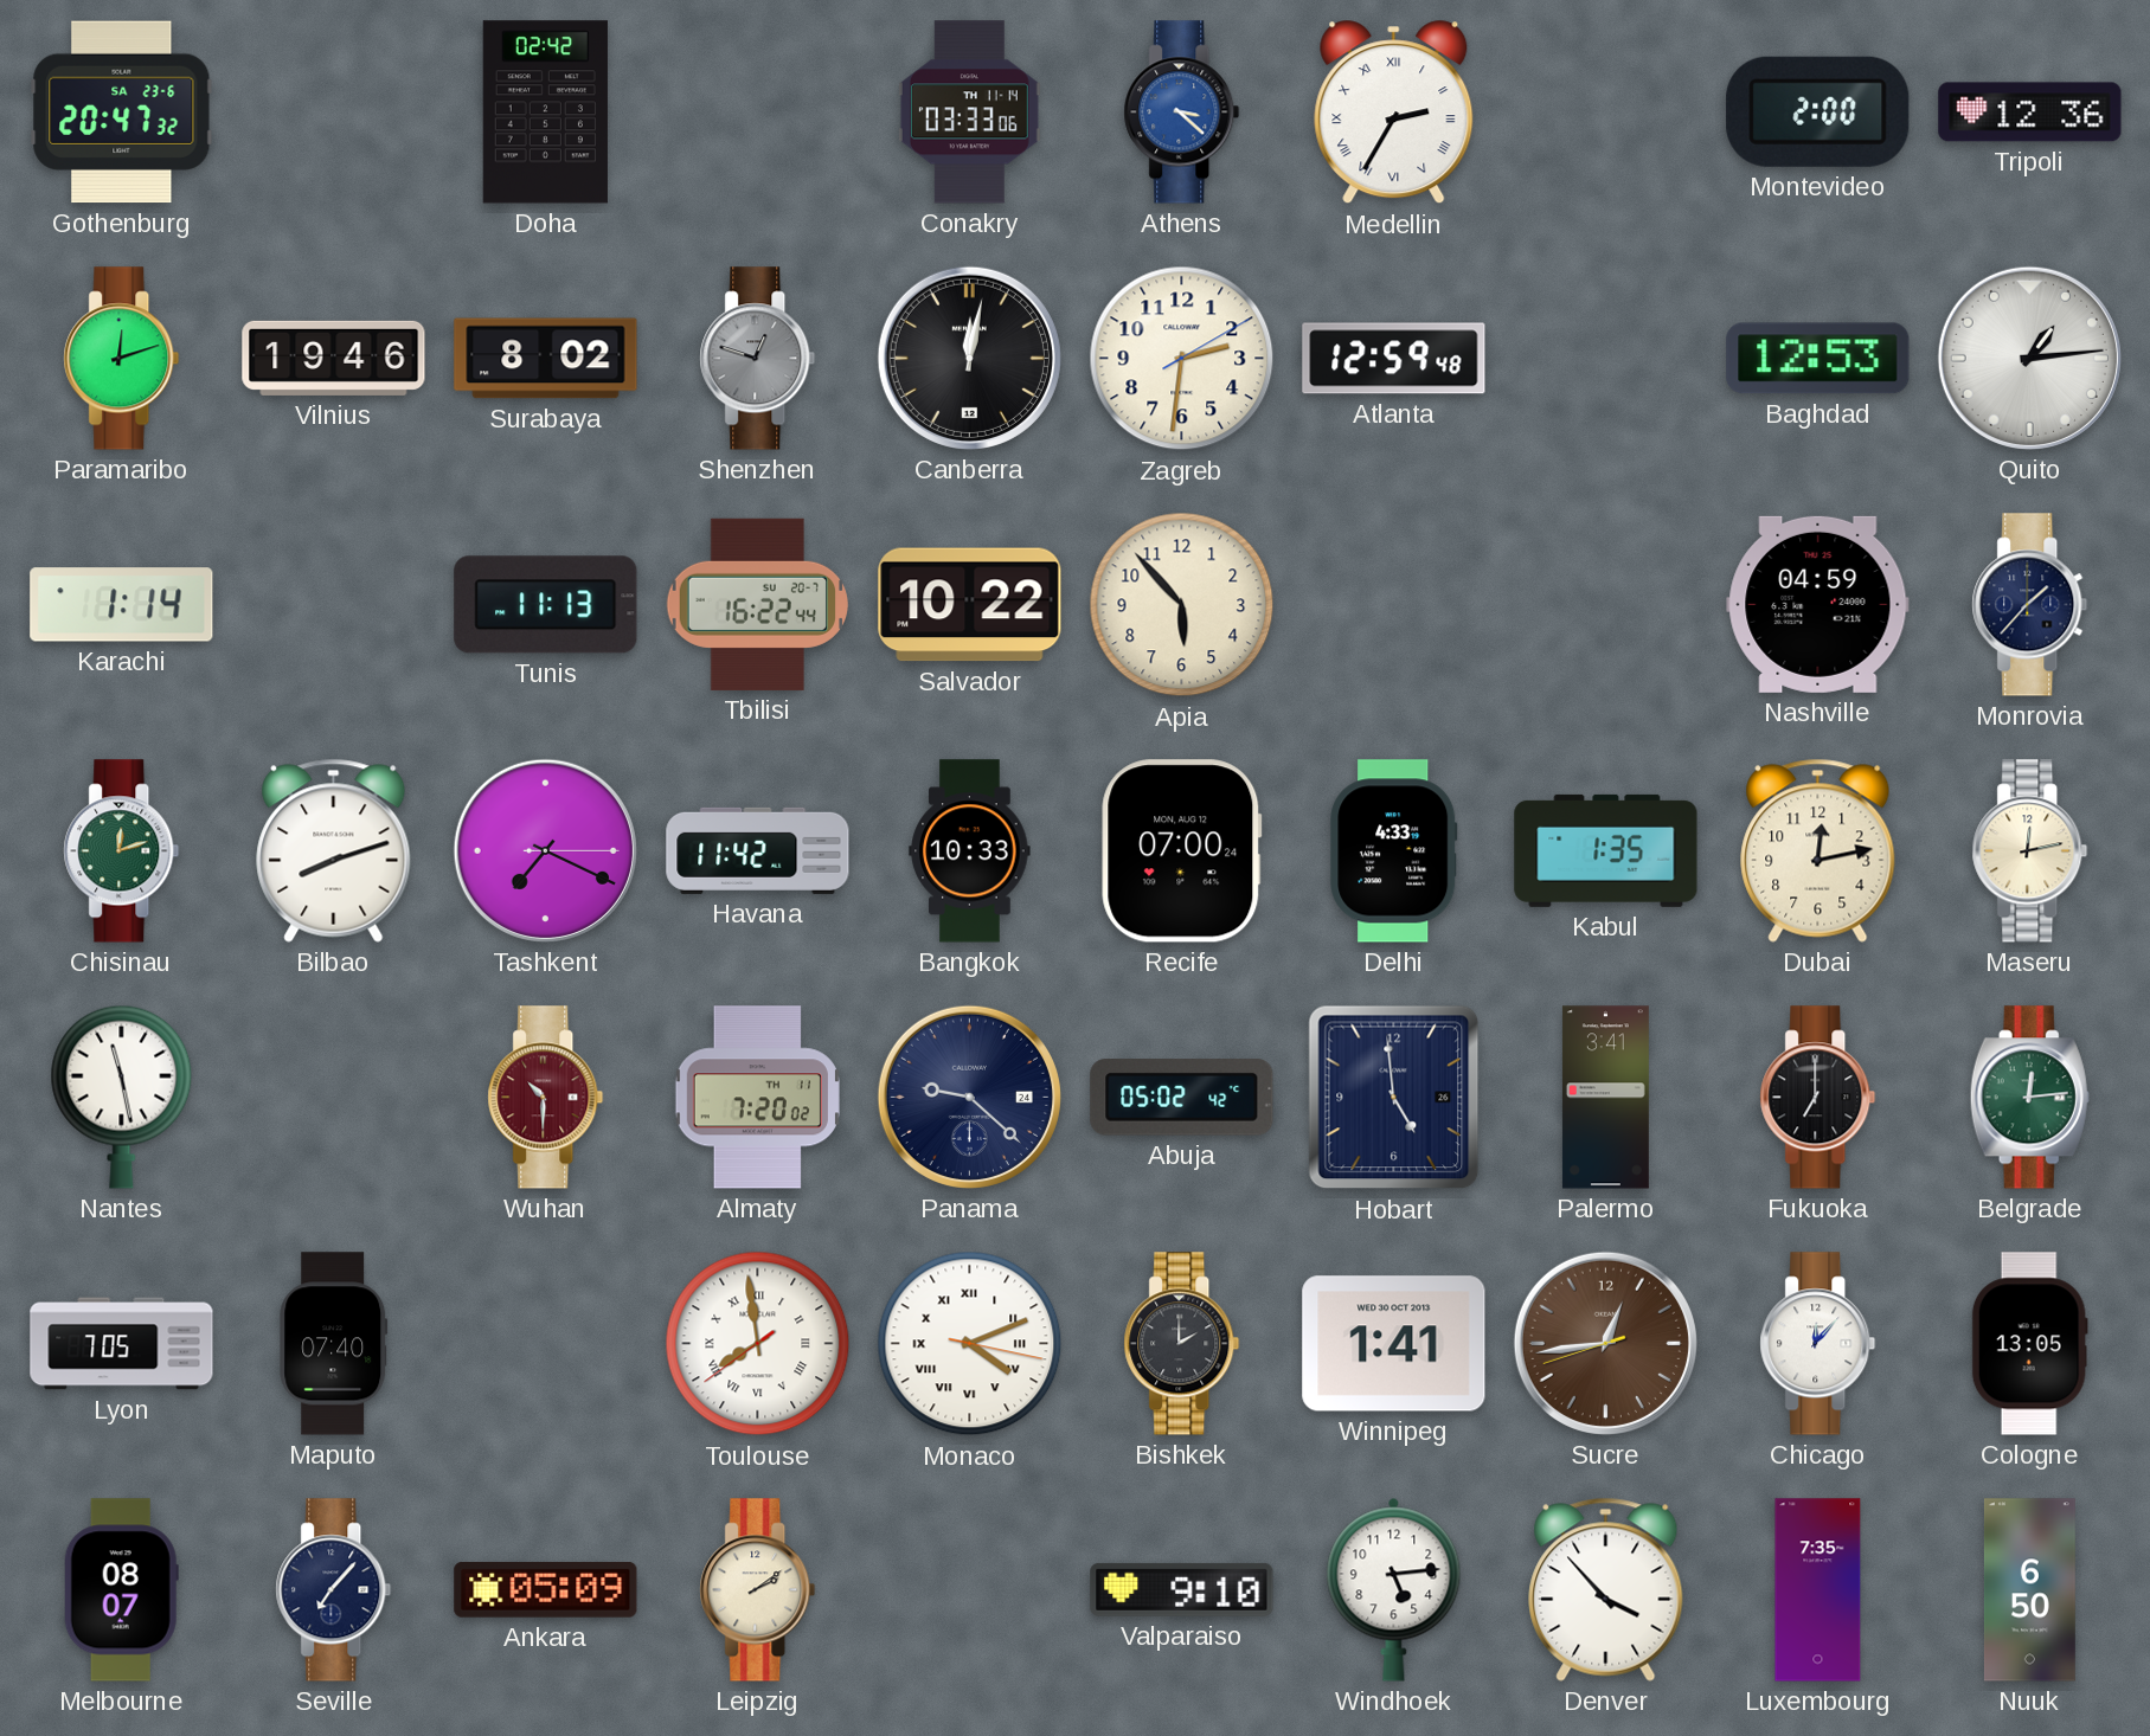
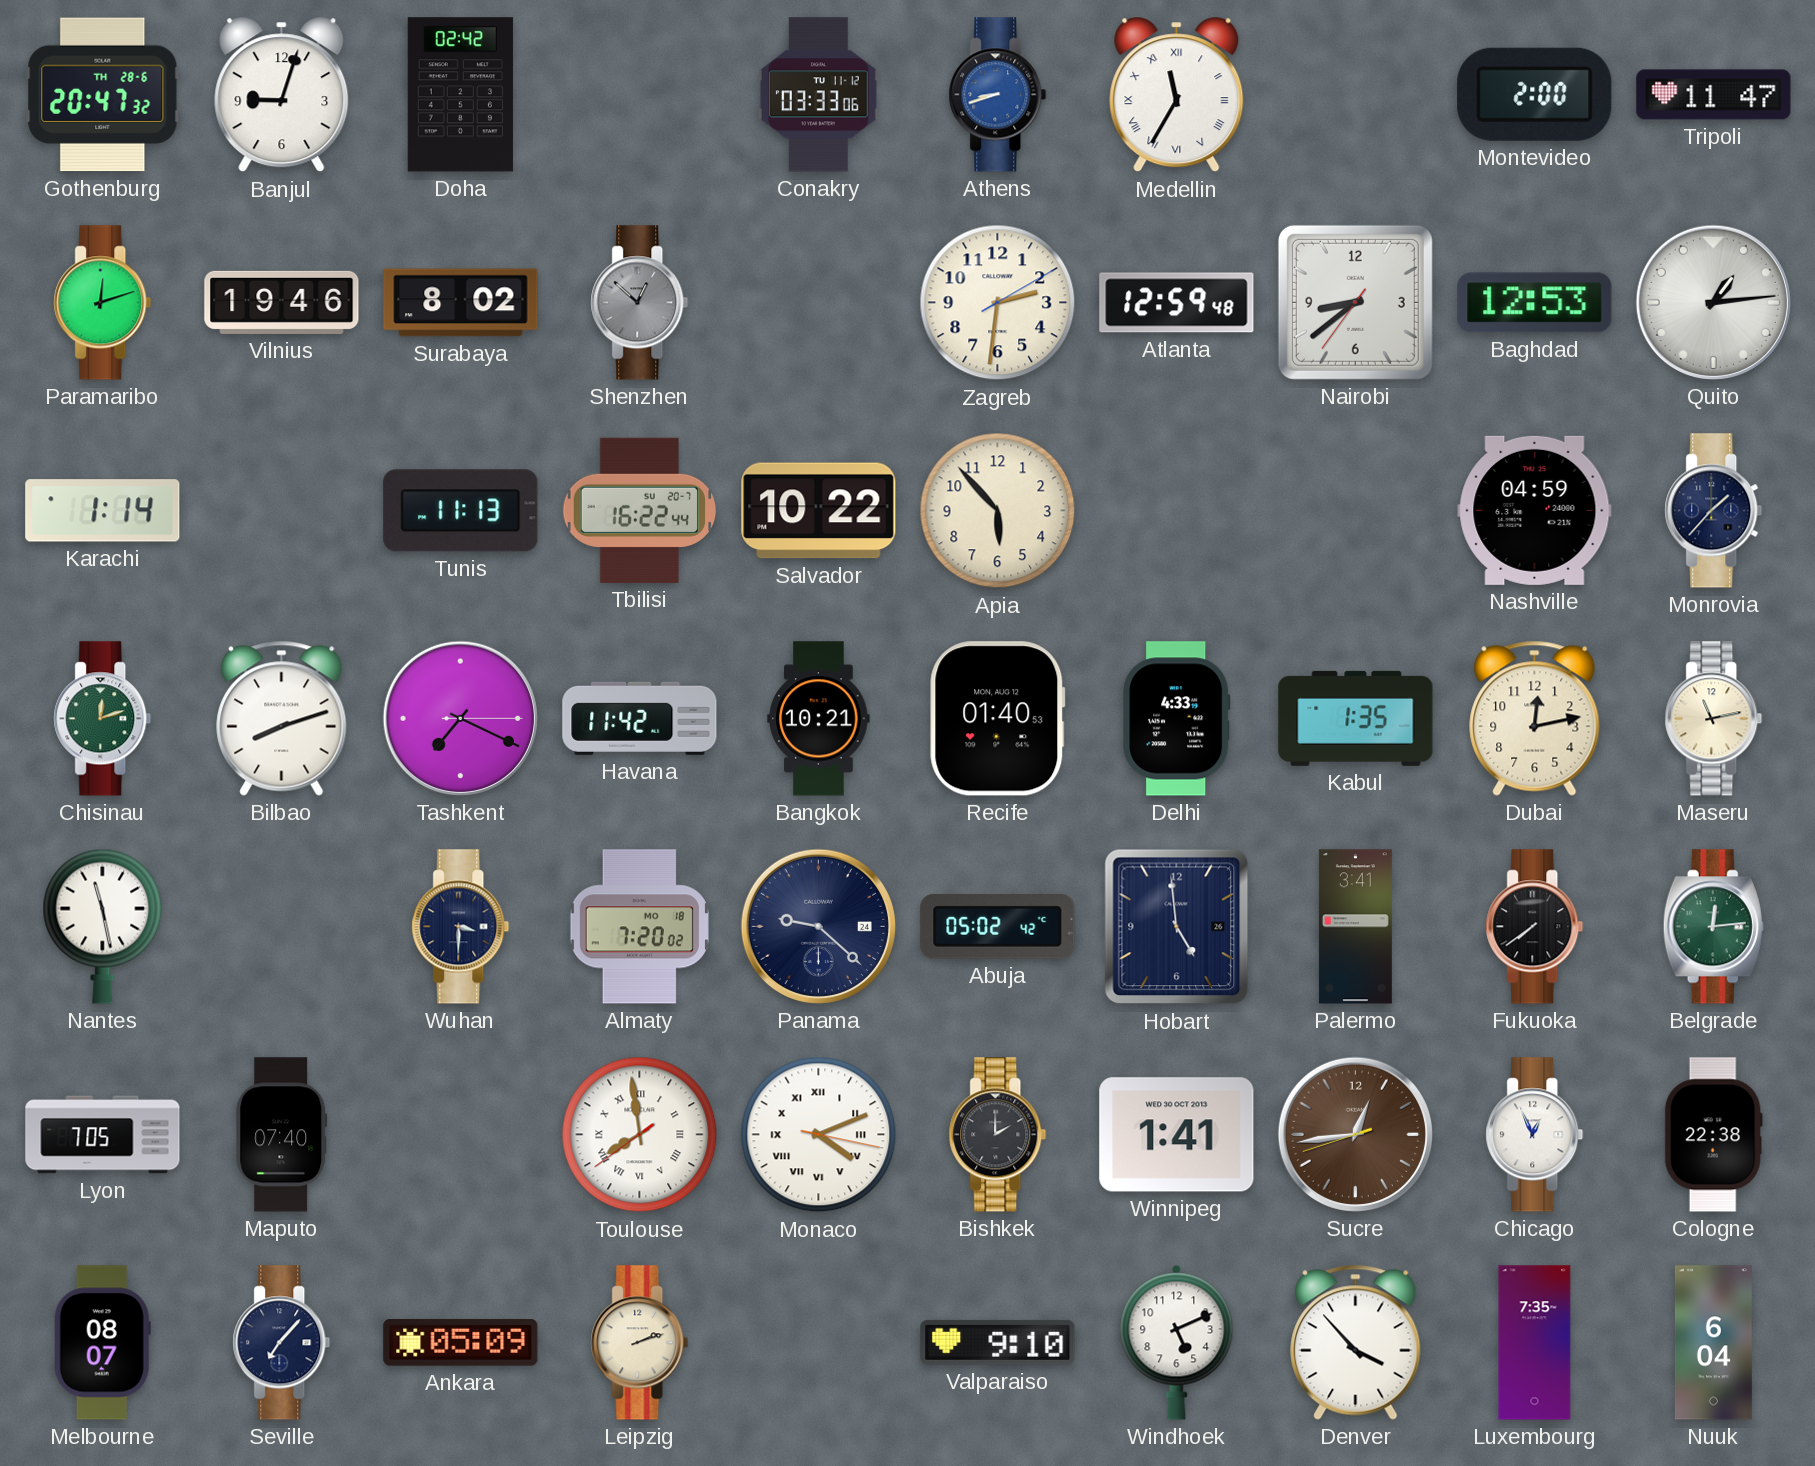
Gothenburg date: SA 23-6 -> TH 28-6 (103, 95)
Banjul: none -> 9:03 (282, 95)
Conakry date: TH 11-14 -> TU 11-12 (818, 95)
Athens: 3:22 -> 8:42 (998, 95)
Medellin: 2:35 -> 11:35 (1177, 95)
Tripoli: 12:36 -> 11:47 (1714, 95)
Shenzhen: 12:48 -> 12:52 (640, 303)
Canberra: 12:02 -> none (969, 358)
Nairobi: none -> 8:38 (1355, 302)
Bangkok: 10:33 -> 10:21 (819, 719)
Recife: 07:00 -> 01:40 (998, 719)
Maseru: 12:13 -> 11:13 (1714, 719)
Wuhan: 10:30 -> 3:30 (461, 927)
Wuhan dial: burgundy -> navy (461, 927)
Almaty date: TH 11 -> MO 18 (639, 927)
Fukuoka: 7:00 -> 7:39 (1535, 927)
Chicago: 12:07 -> 12:56 (1535, 1135)
Cologne: 13:05 -> 22:38 (1713, 1135)
Leipzig: 2:09 -> 2:12 (640, 1343)
Windhoek: 5:14 -> 5:11 (1177, 1342)
Nuuk: 6:50 -> 6:04 (1713, 1343)
